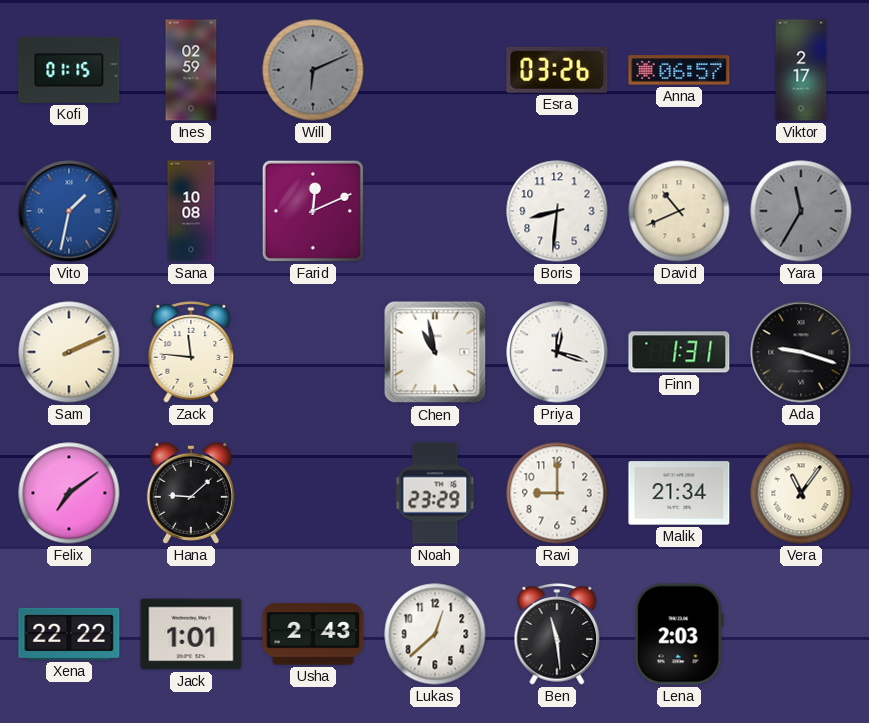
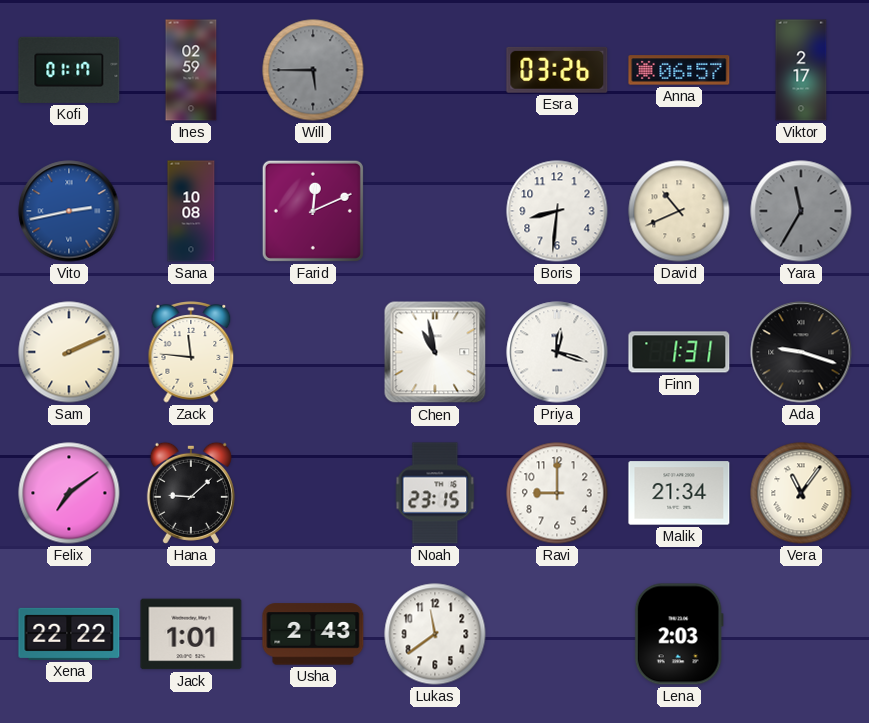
Kofi: 01:15 -> 01:17 (69, 70)
Will: 6:11 -> 5:45 (313, 70)
Vito: 1:32 -> 2:43 (69, 211)
Noah: 23:29 -> 23:15 (435, 493)
Lukas: 12:38 -> 11:39 (435, 634)
Ben: 11:29 -> none (557, 634)
